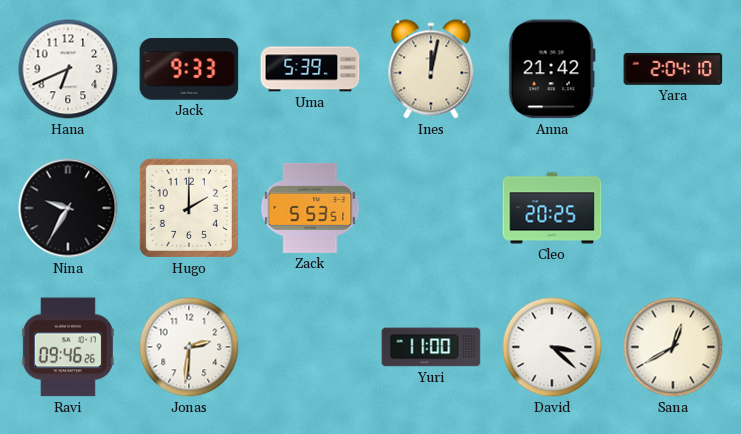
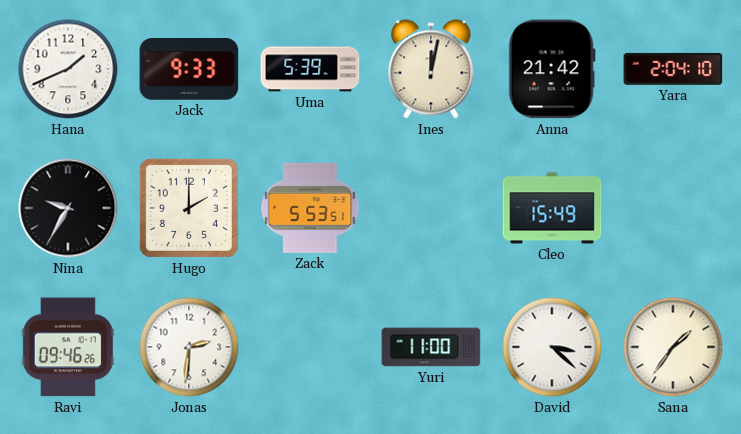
Hana: 6:41 -> 1:41 (68, 69)
Cleo: 20:25 -> 15:49 (552, 208)
Sana: 12:40 -> 1:36 (673, 347)
